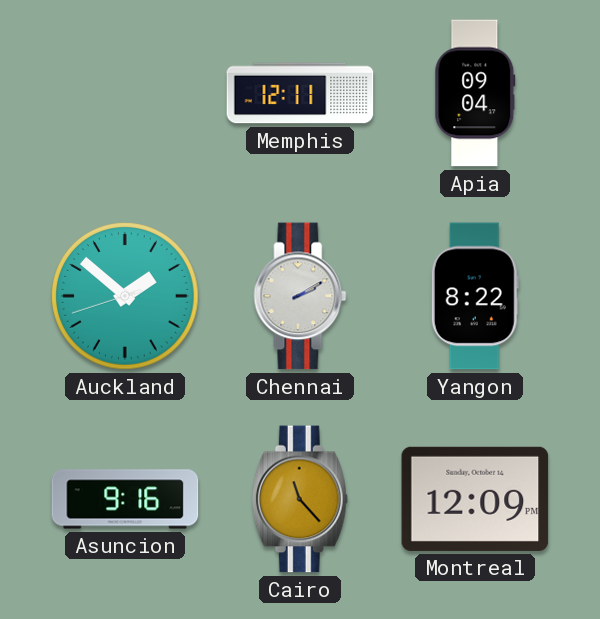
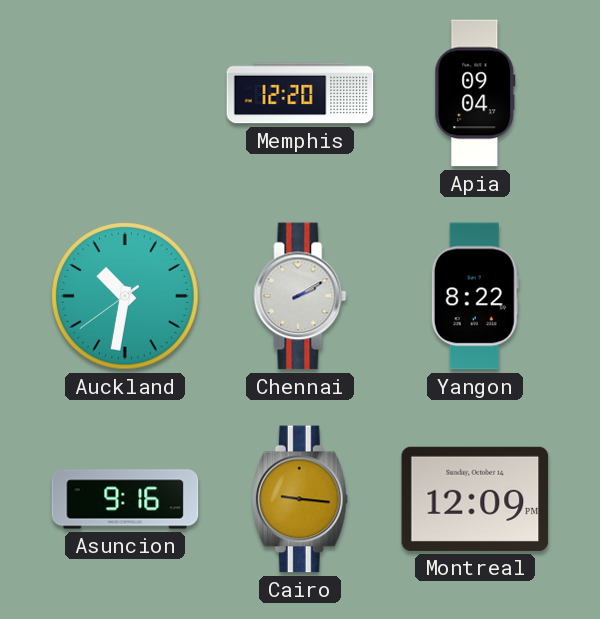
Memphis: 12:11 -> 12:20 (300, 93)
Auckland: 1:51 -> 10:31 (126, 297)
Cairo: 11:23 -> 9:16 (300, 499)
